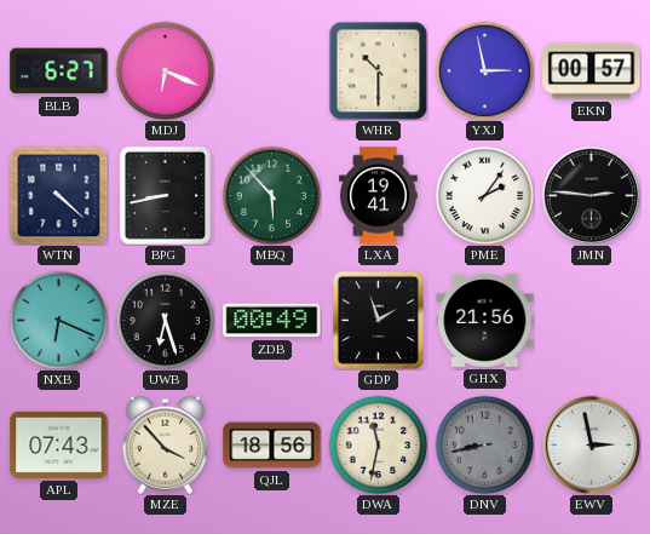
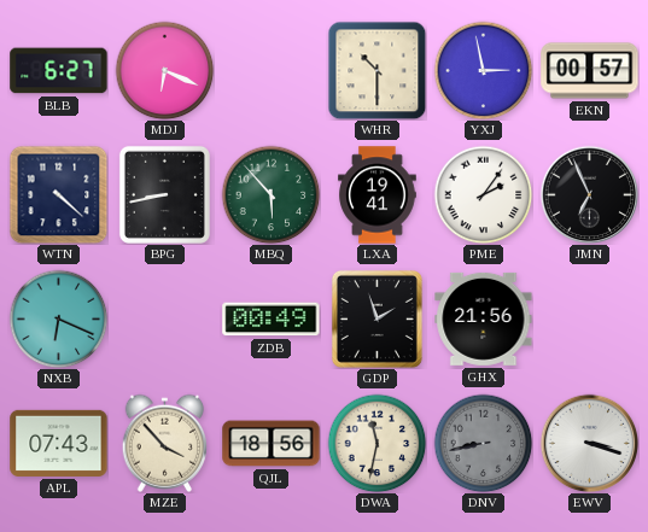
JMN: 2:46 -> 6:56 (589, 194)
UWB: 6:27 -> none (165, 320)
EWV: 2:58 -> 3:18 (589, 443)
